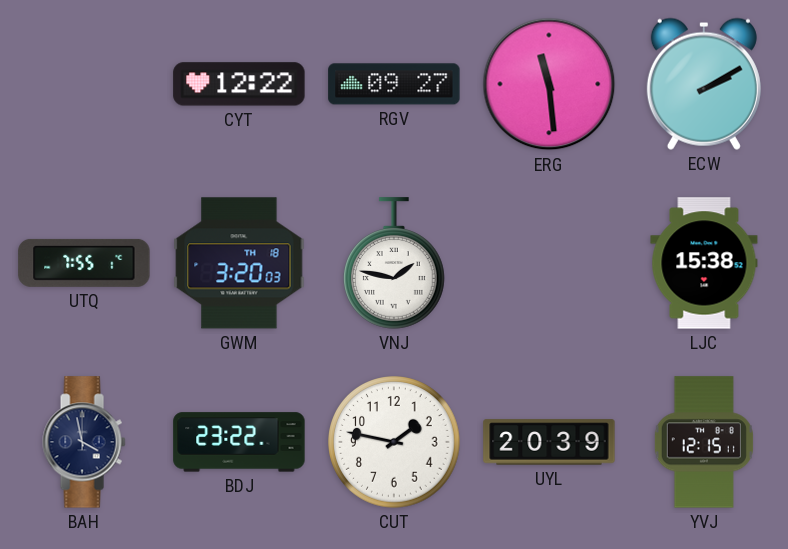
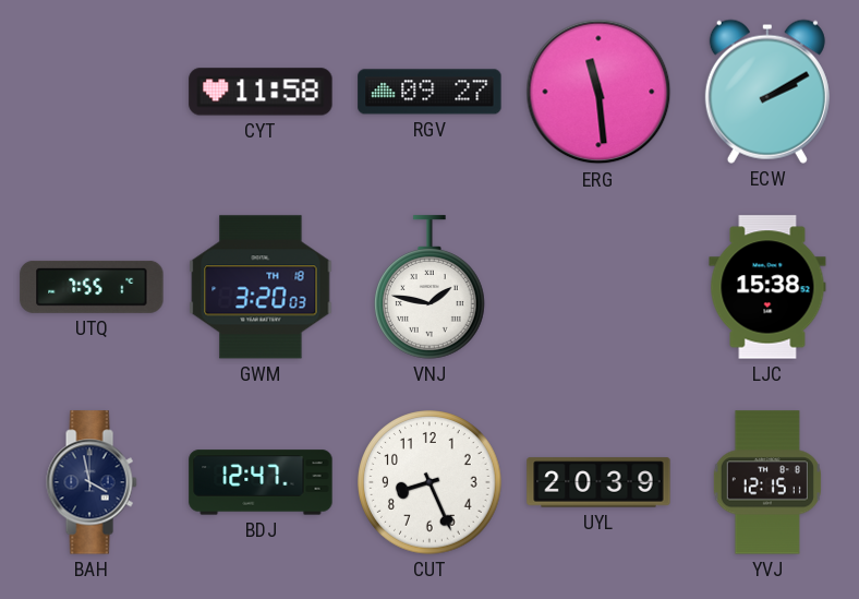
CYT: 12:22 -> 11:58 (261, 92)
BDJ: 23:22 -> 12:47 (261, 482)
CUT: 1:47 -> 8:26 (429, 482)
